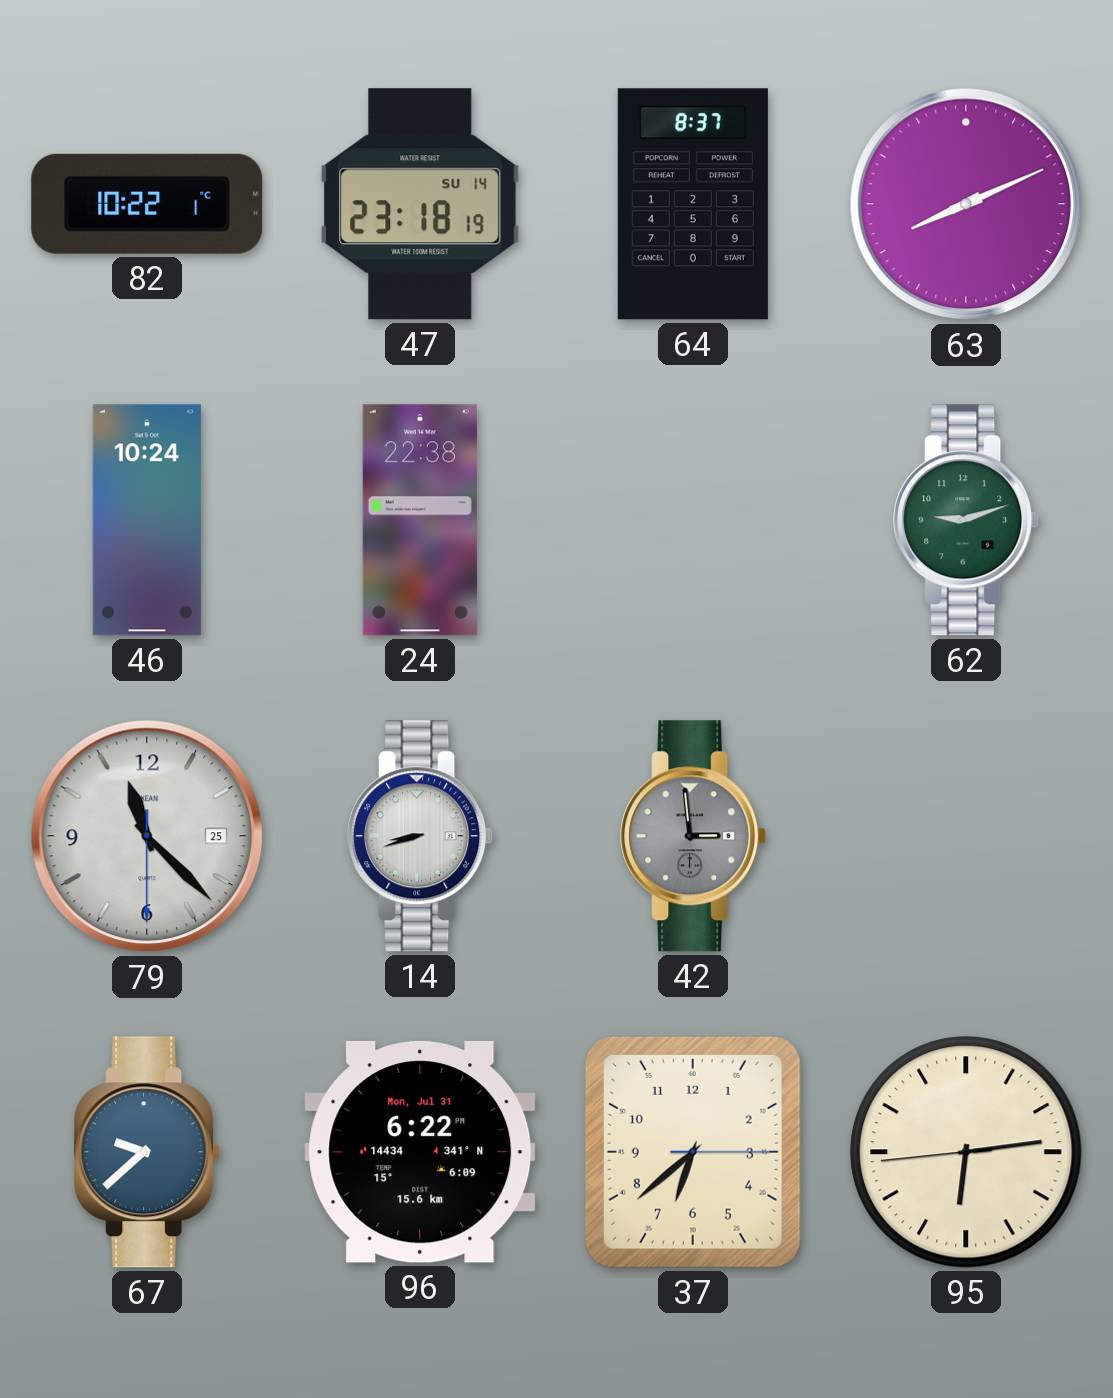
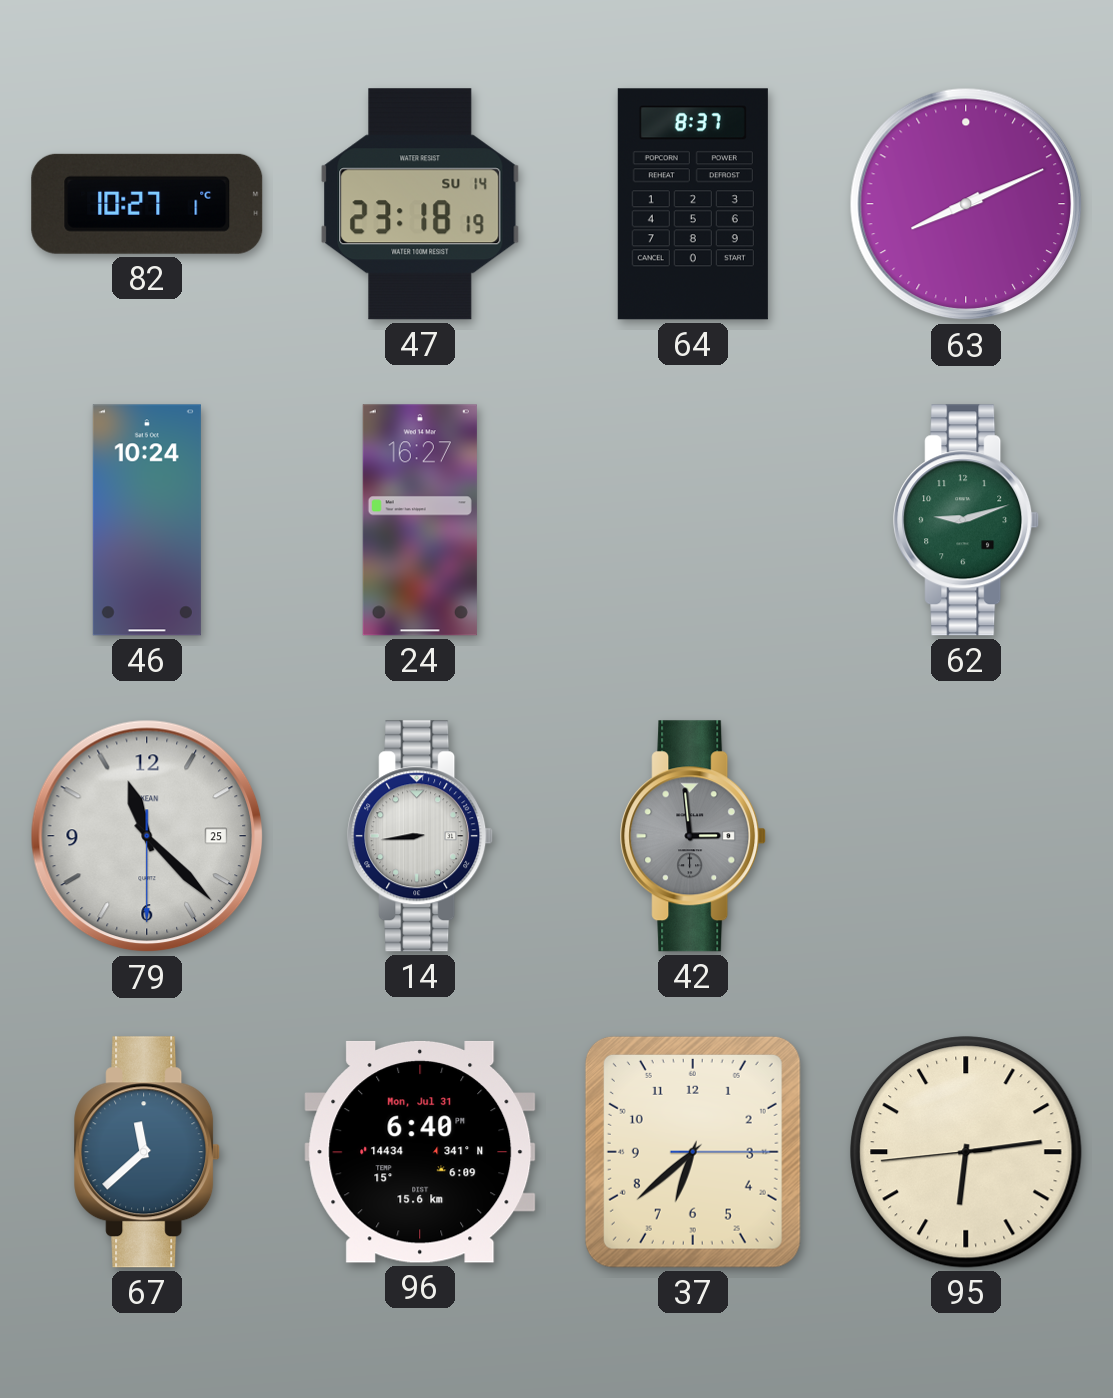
82: 10:22 -> 10:27 (147, 204)
24: 22:38 -> 16:27 (420, 520)
14: 8:42 -> 8:44 (421, 836)
67: 9:38 -> 11:38 (148, 1152)
96: 6:22 -> 6:40 (420, 1152)
